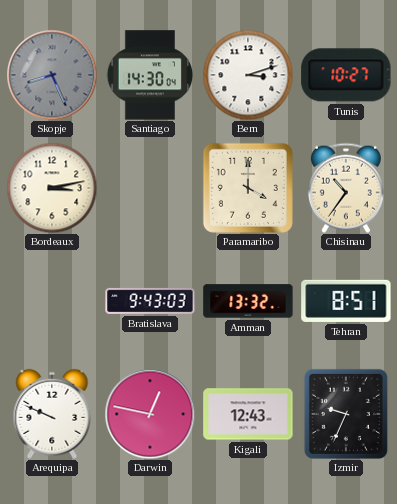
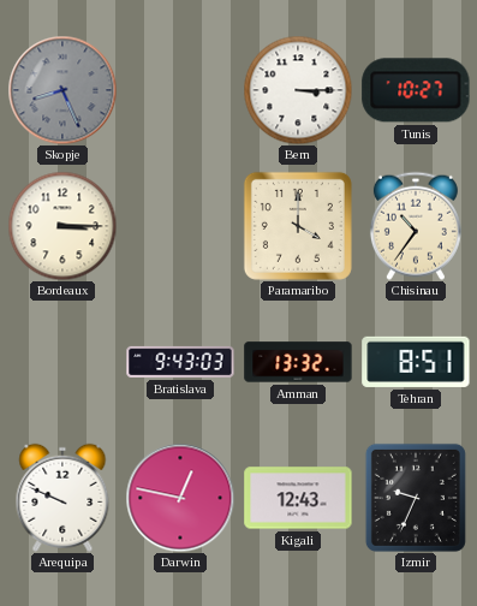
Santiago: 14:30 -> none (149, 75)
Bern: 3:12 -> 3:15 (298, 90)
Bordeaux: 3:13 -> 3:15 (62, 226)
